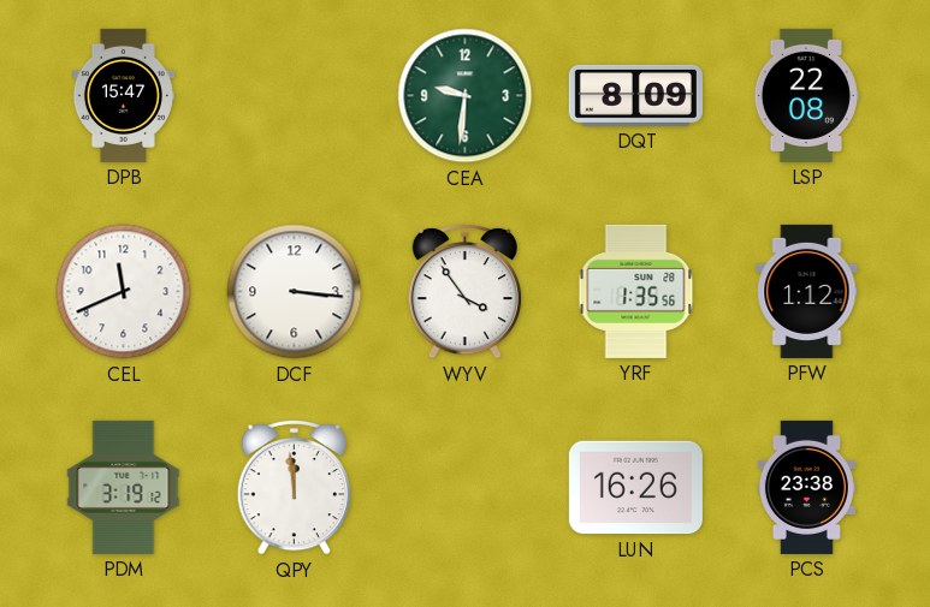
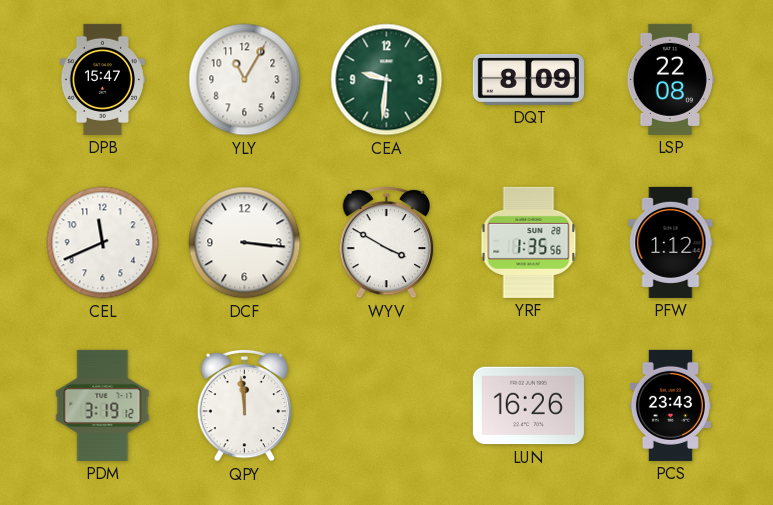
YLY: none -> 11:05 (245, 80)
WYV: 3:54 -> 3:50 (387, 242)
PCS: 23:38 -> 23:43 (670, 405)
